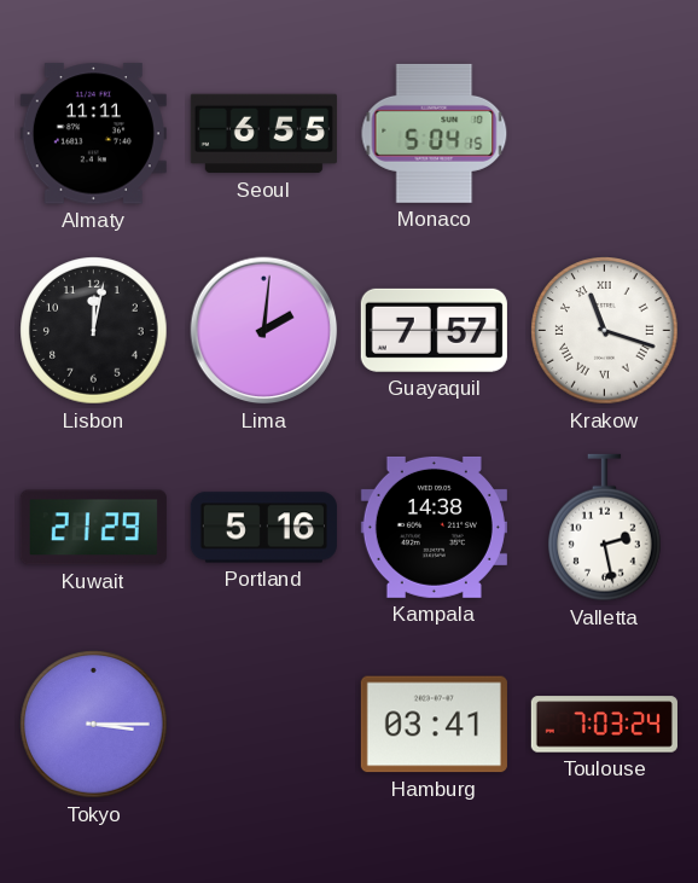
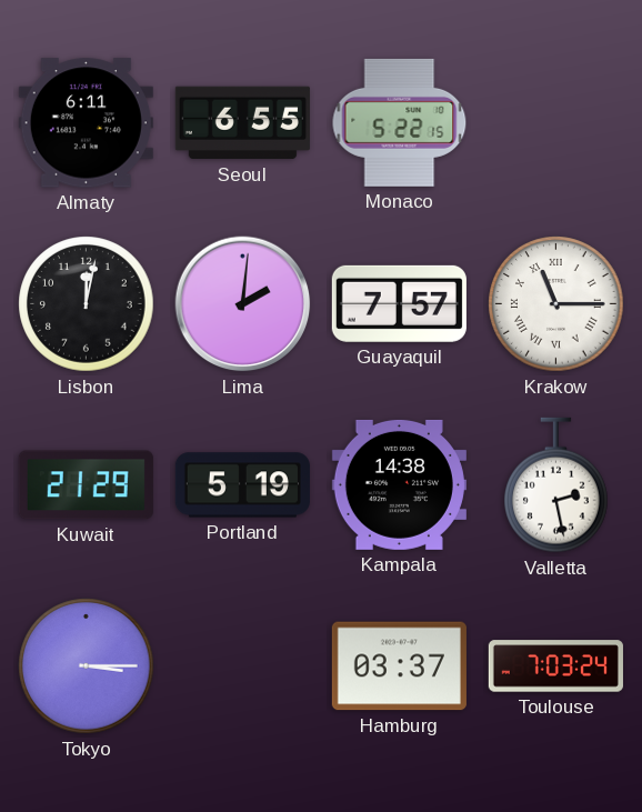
Almaty: 11:11 -> 6:11 (86, 123)
Monaco: 5:04 -> 5:22 (400, 122)
Krakow: 11:18 -> 11:15 (556, 304)
Portland: 5:16 -> 5:19 (242, 485)
Hamburg: 03:41 -> 03:37 (399, 666)
